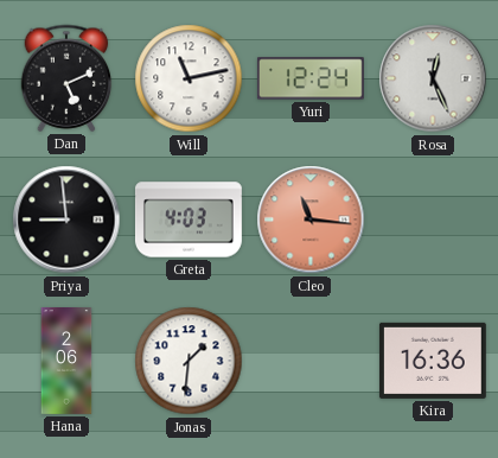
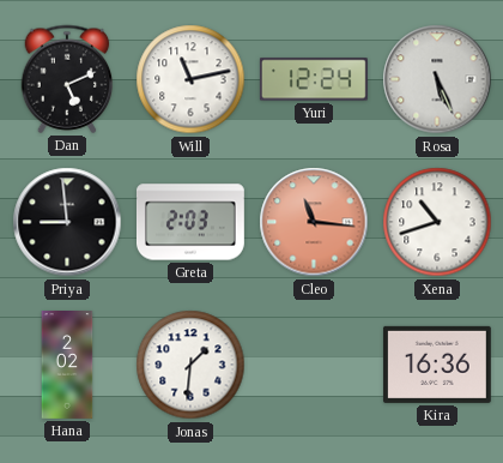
Rosa: 12:26 -> 5:26 (437, 79)
Greta: 4:03 -> 2:03 (190, 222)
Xena: none -> 10:42 (437, 222)
Hana: 2:06 -> 2:02 (67, 366)
